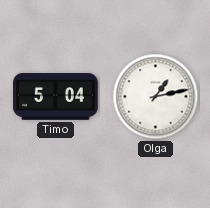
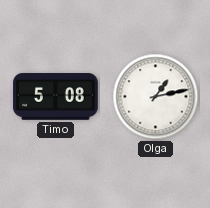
Timo: 5:04 -> 5:08 (56, 97)
